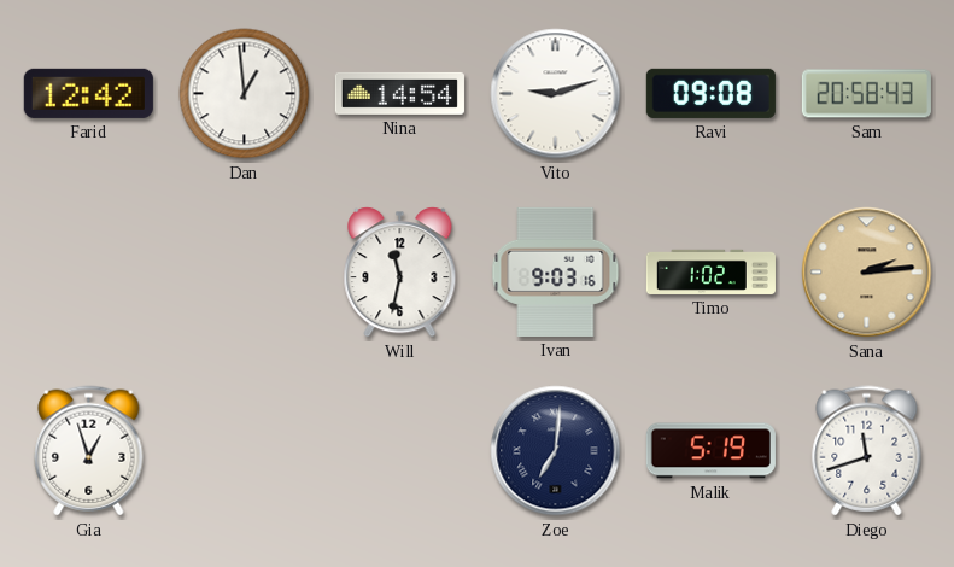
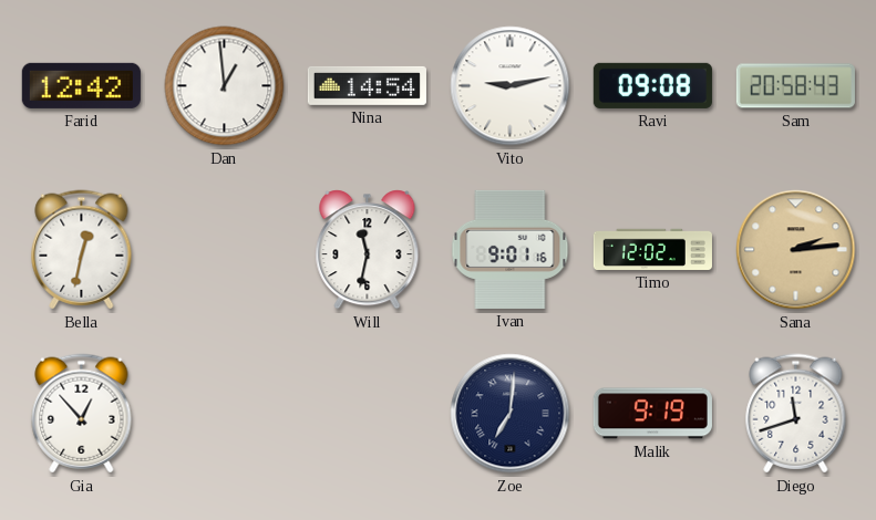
Vito: 9:12 -> 9:13 (511, 86)
Bella: none -> 12:32 (82, 250)
Ivan: 9:03 -> 9:01 (511, 249)
Timo: 1:02 -> 12:02 (652, 249)
Gia: 12:57 -> 12:53 (82, 414)
Malik: 5:19 -> 9:19 (652, 414)
